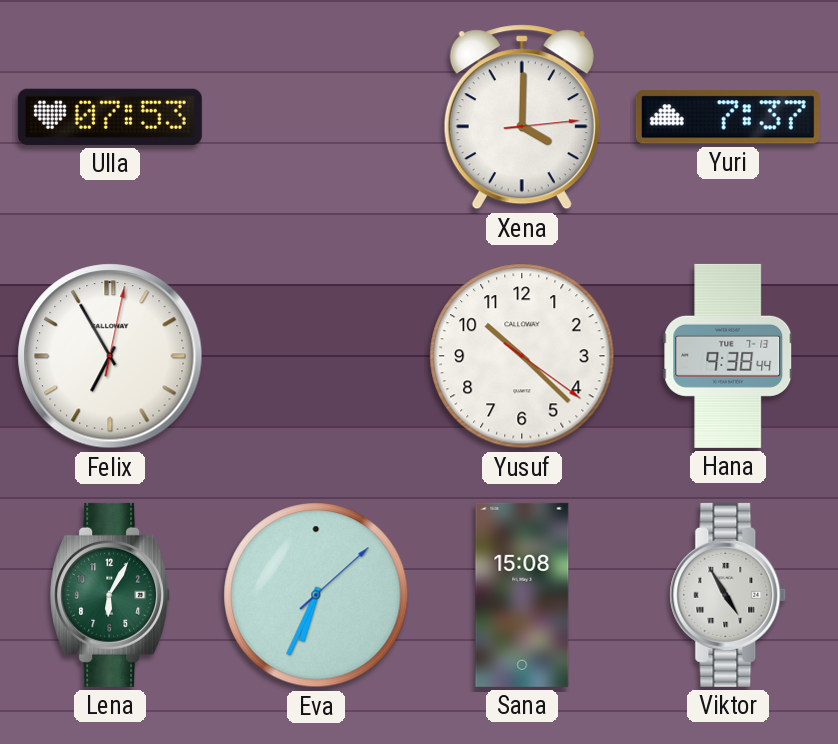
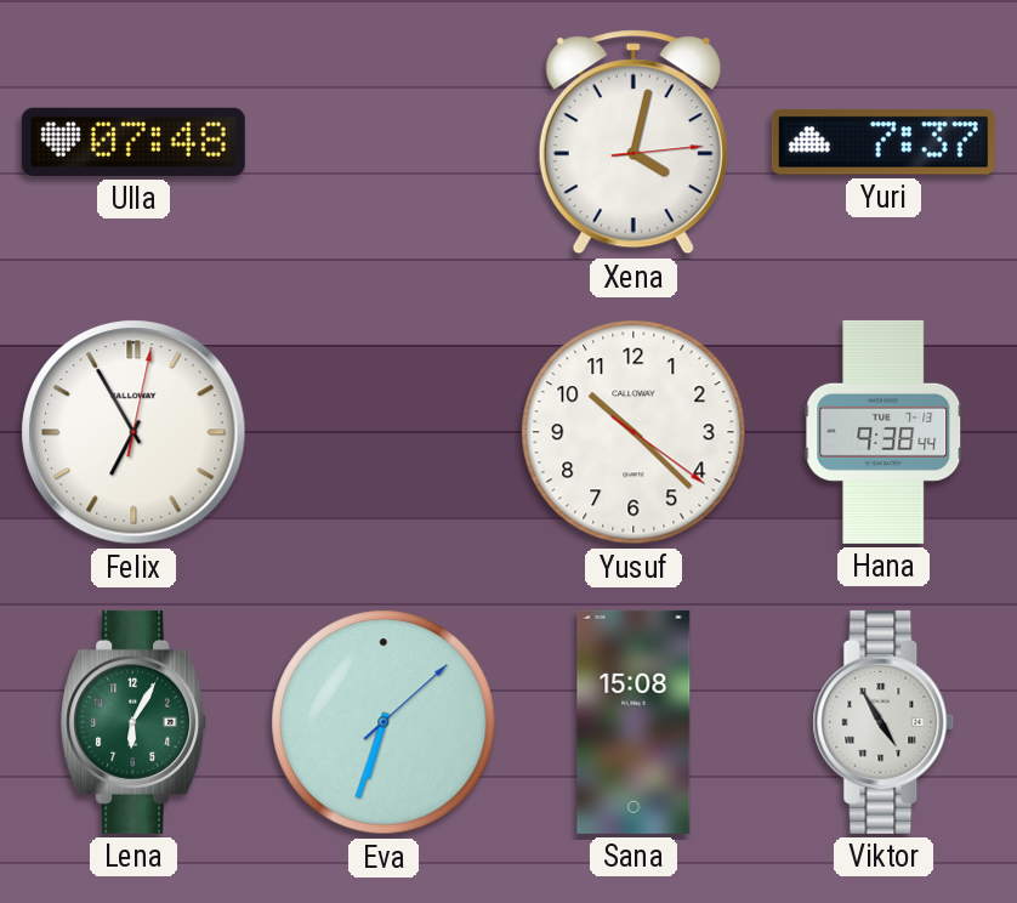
Ulla: 07:53 -> 07:48 (133, 142)
Xena: 4:00 -> 4:02 (634, 142)
Eva: 6:34 -> 6:33 (383, 722)
